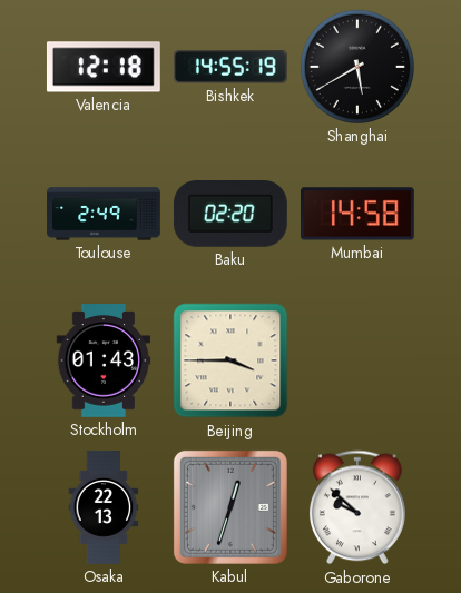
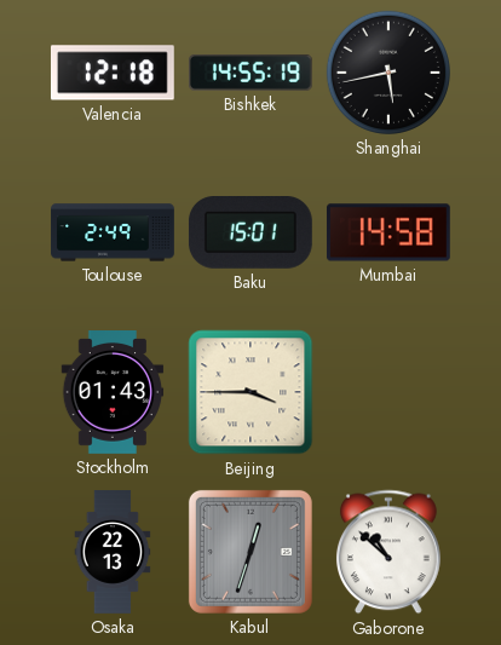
Shanghai: 5:40 -> 5:43 (388, 73)
Baku: 02:20 -> 15:01 (250, 234)
Gaborone: 9:52 -> 10:52 (388, 552)
